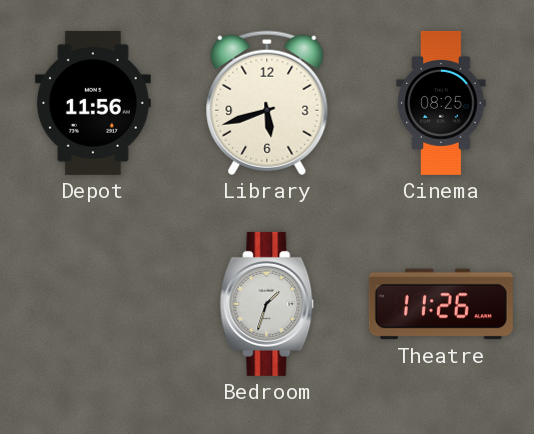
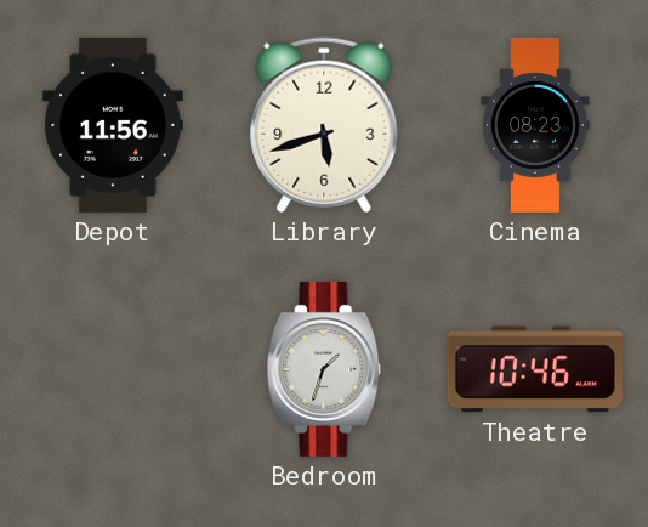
Cinema: 08:25 -> 08:23 (535, 125)
Theatre: 11:26 -> 10:46 (535, 369)
